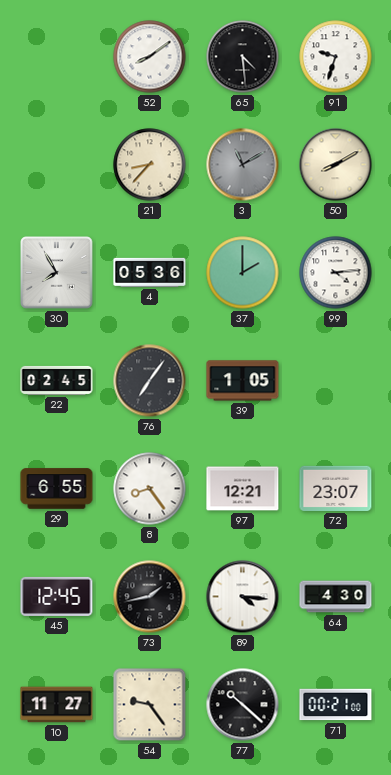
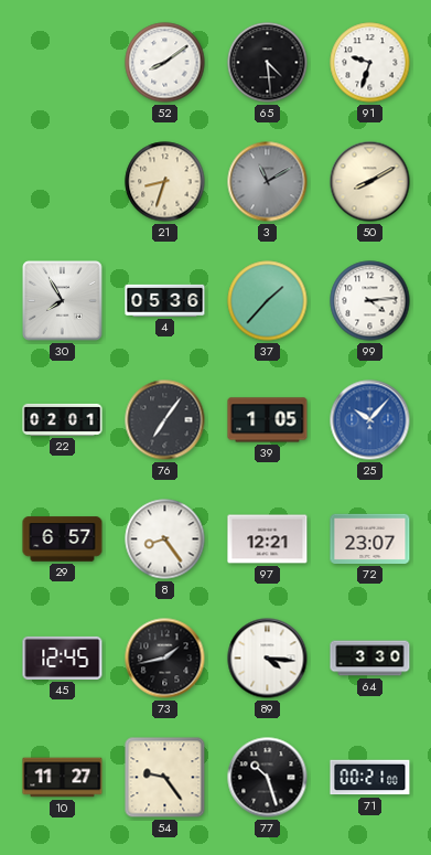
21: 8:37 -> 8:33 (165, 182)
37: 2:00 -> 1:37 (268, 301)
22: 02:45 -> 02:01 (63, 419)
25: none -> 10:07 (370, 420)
29: 6:55 -> 6:57 (63, 539)
64: 4:30 -> 3:30 (370, 659)
77: 10:22 -> 10:27 (268, 778)
